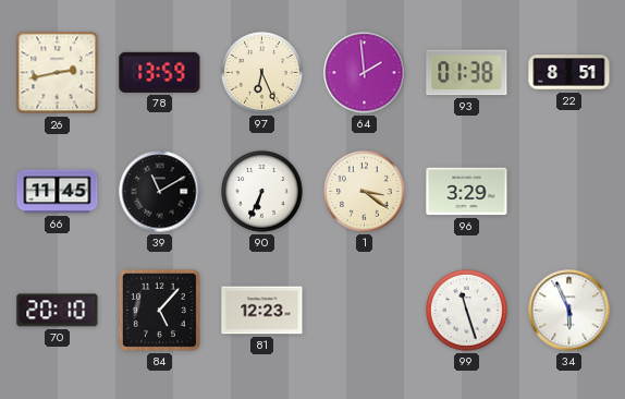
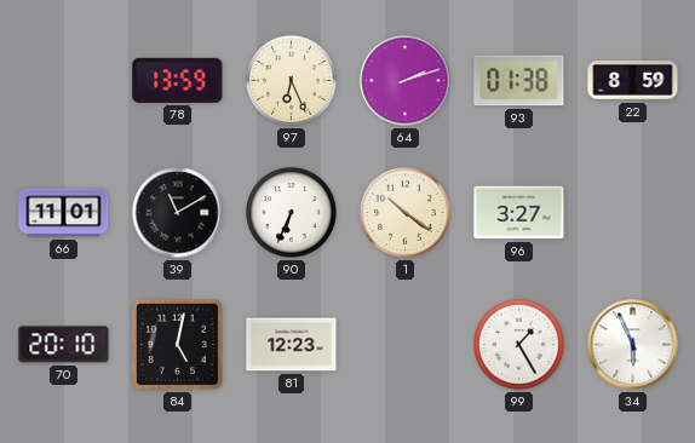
26: 2:43 -> none (58, 73)
64: 1:59 -> 2:12 (406, 81)
22: 8:51 -> 8:59 (633, 81)
66: 11:45 -> 11:01 (64, 213)
1: 3:21 -> 10:21 (406, 213)
96: 3:29 -> 3:27 (519, 213)
84: 5:07 -> 5:02 (177, 344)
99: 11:27 -> 1:25 (519, 345)
